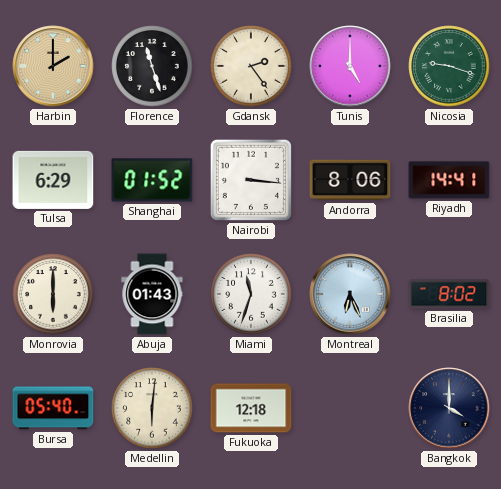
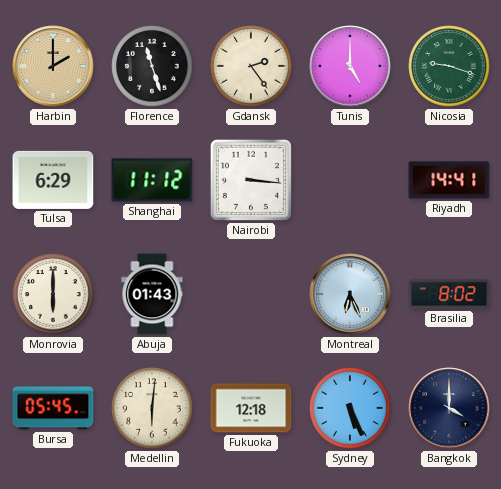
Shanghai: 01:52 -> 11:12 (152, 180)
Andorra: 8:06 -> none (350, 180)
Miami: 11:33 -> none (251, 294)
Bursa: 05:40 -> 05:45 (53, 408)
Sydney: none -> 5:26 (350, 408)
